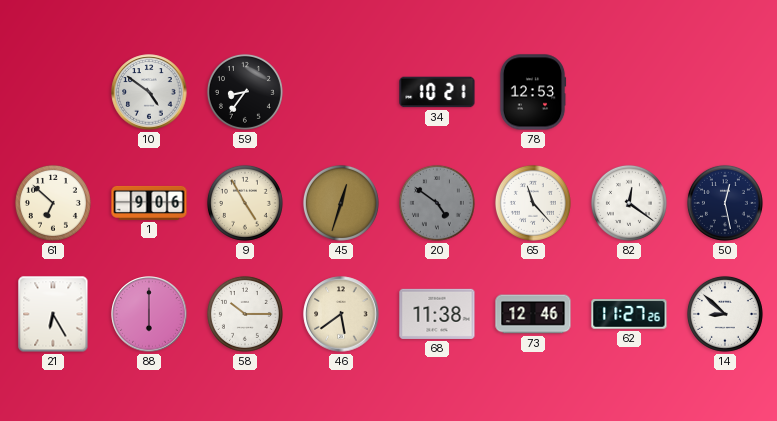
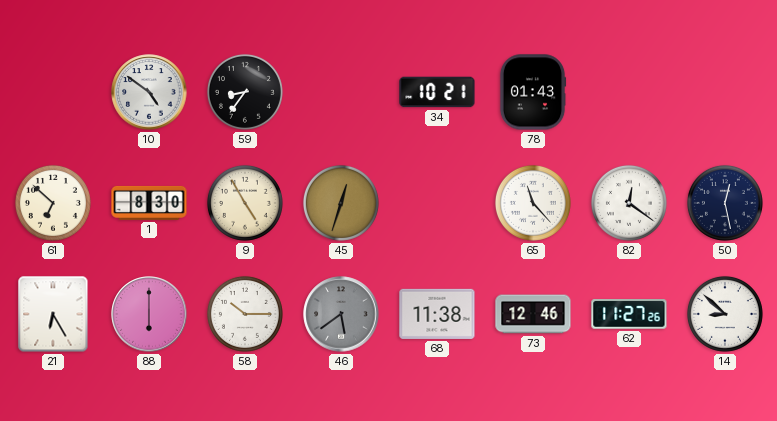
78: 12:53 -> 01:43 (533, 92)
1: 9:06 -> 8:30 (149, 203)
20: 4:51 -> none (437, 203)
46 dial: cream -> grey (341, 314)
